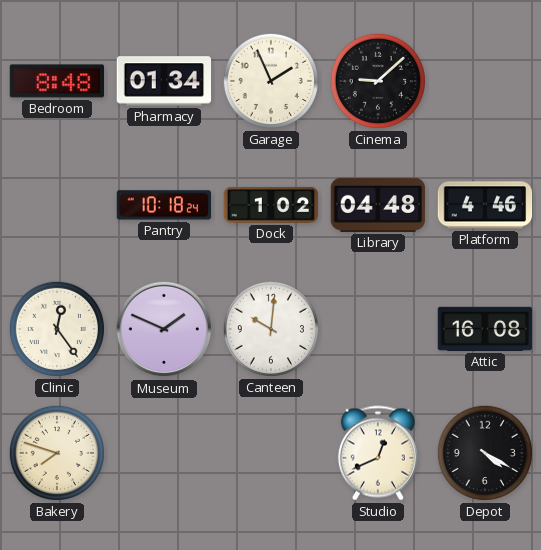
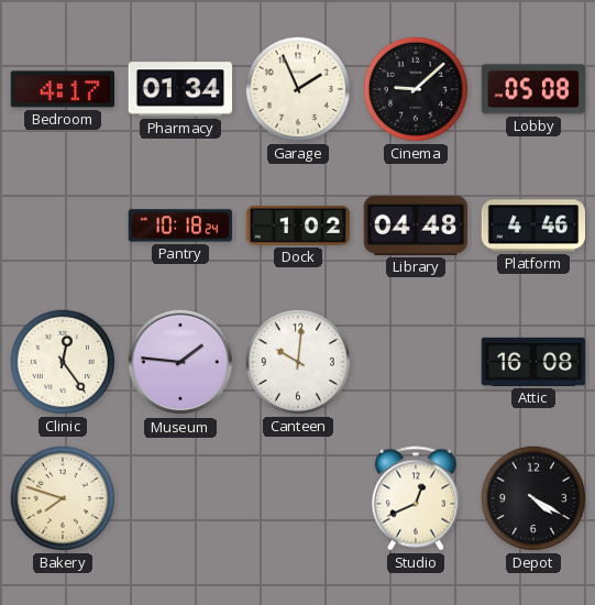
Bedroom: 8:48 -> 4:17 (63, 89)
Lobby: none -> 05:08 (533, 89)
Museum: 1:49 -> 1:46 (180, 362)
